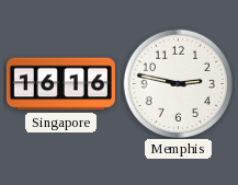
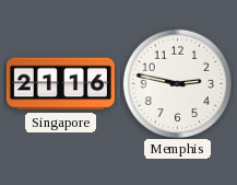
Singapore: 16:16 -> 21:16 (60, 84)
